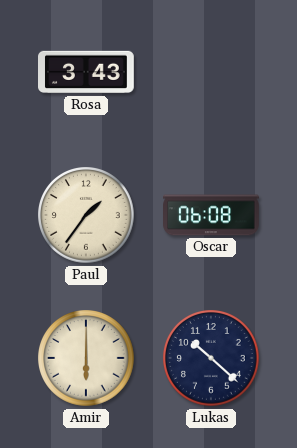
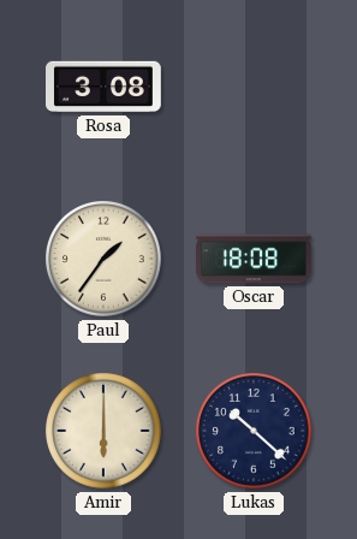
Rosa: 3:43 -> 3:08 (105, 87)
Oscar: 06:08 -> 18:08 (255, 259)
